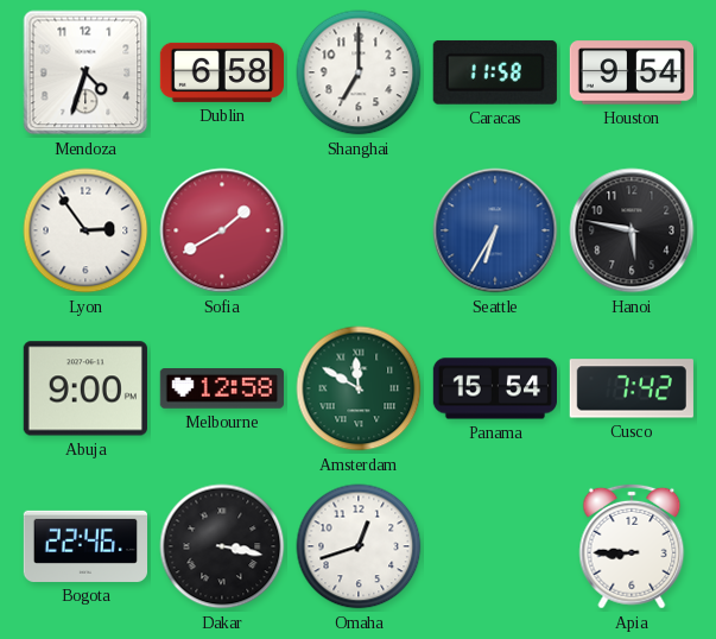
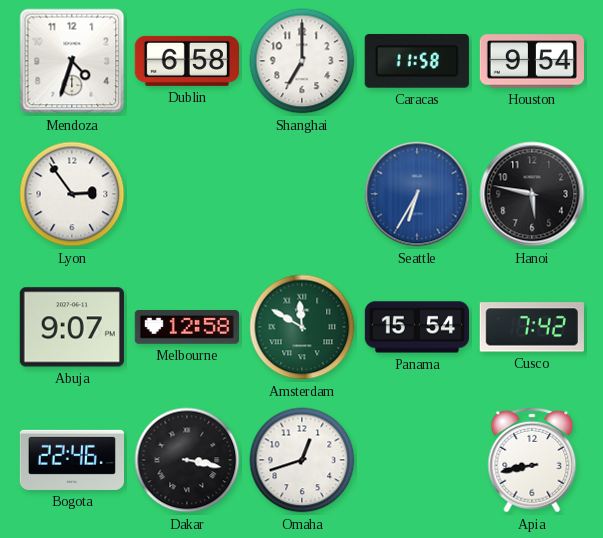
Sofia: 1:40 -> none (222, 230)
Abuja: 9:00 -> 9:07 (72, 327)
Apia: 8:45 -> 8:43 (532, 460)
